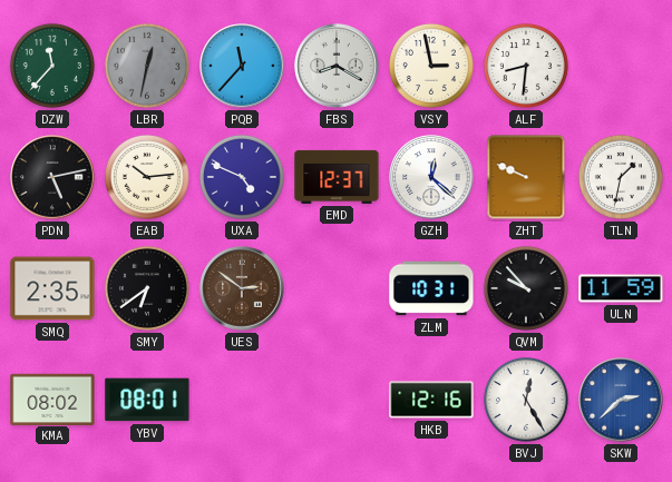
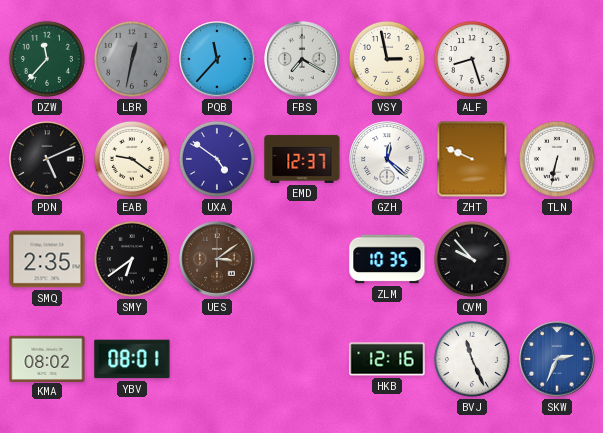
FBS: 8:20 -> 7:20 (302, 59)
ALF: 8:31 -> 8:27 (472, 59)
PDN: 5:13 -> 5:11 (47, 159)
EAB: 10:14 -> 9:21 (132, 159)
UXA: 4:49 -> 4:51 (217, 159)
TLN: 1:32 -> 6:32 (557, 159)
UES: 2:51 -> 3:09 (217, 259)
ZLM: 10:31 -> 10:35 (387, 259)
ULN: 11:59 -> none (621, 288)
BVJ: 12:25 -> 11:26 (472, 359)
SKW: 2:38 -> 2:34 (557, 359)
